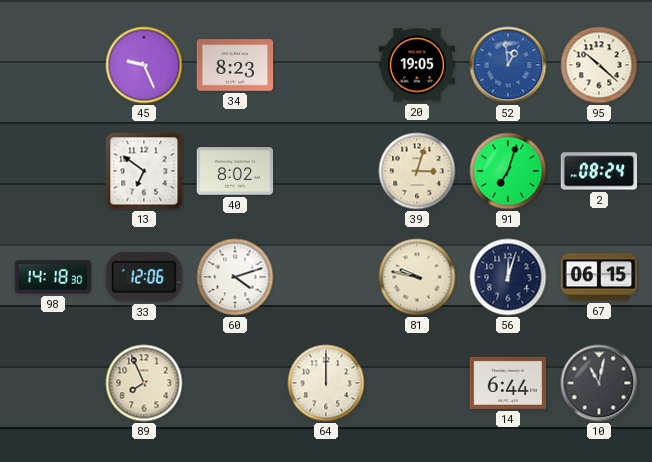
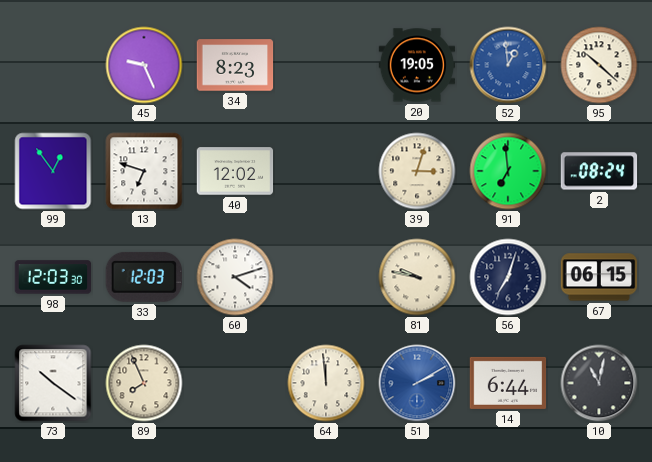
99: none -> 12:54 (53, 171)
13: 6:51 -> 6:48 (144, 171)
40: 8:02 -> 12:02 (235, 171)
91: 7:03 -> 6:59 (508, 171)
98: 14:18 -> 12:03 (53, 277)
33: 12:06 -> 12:03 (144, 277)
56: 12:03 -> 7:03 (508, 277)
73: none -> 10:21 (53, 383)
64: 12:00 -> 11:59 (326, 383)
51: none -> 2:10 (417, 383)
